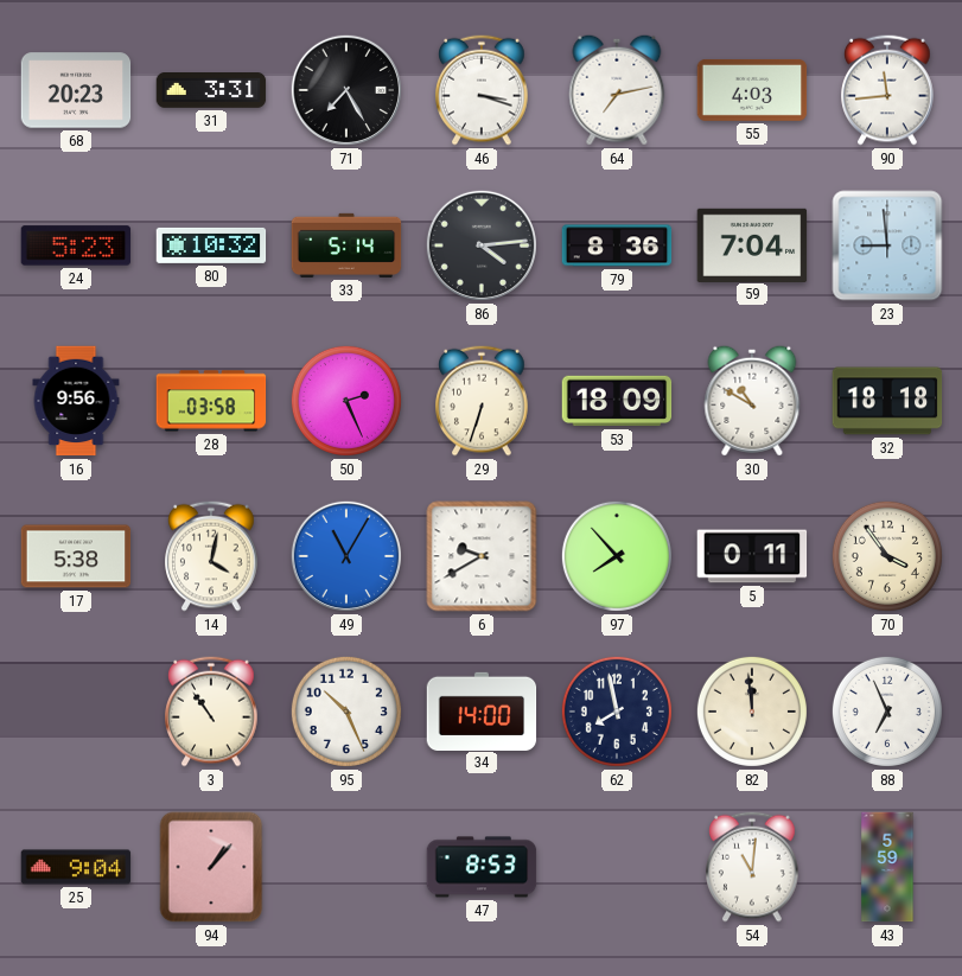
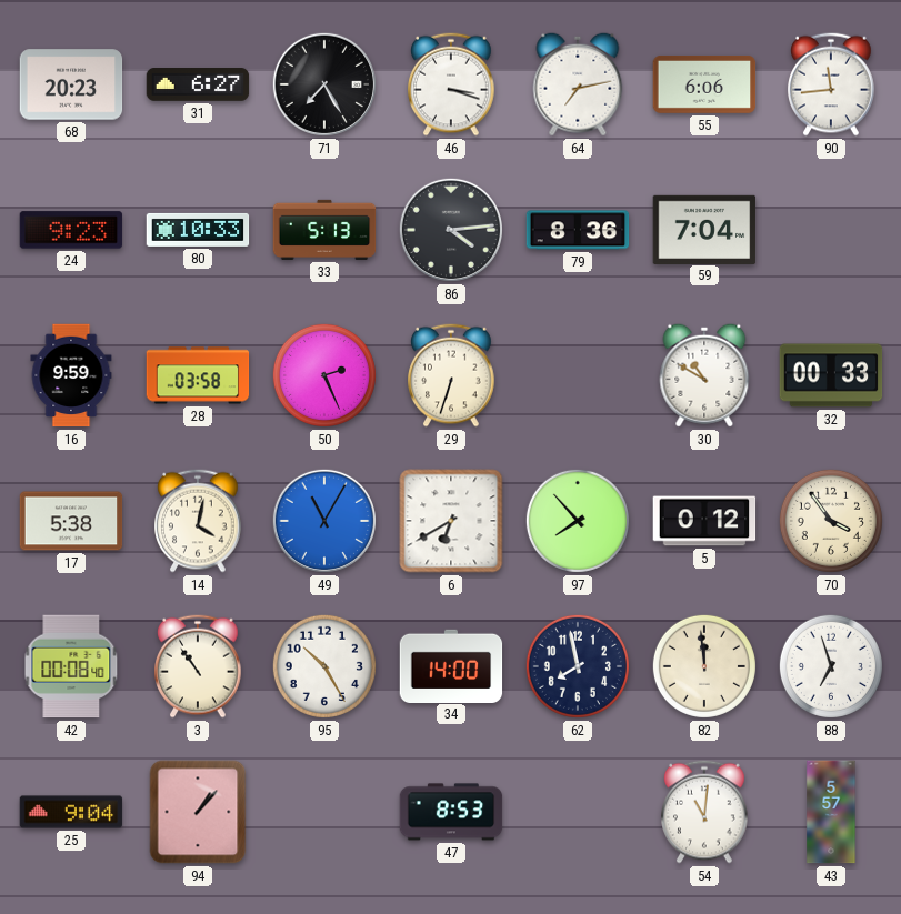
31: 3:31 -> 6:27 (198, 84)
55: 4:03 -> 6:06 (704, 84)
24: 5:23 -> 9:23 (71, 230)
80: 10:32 -> 10:33 (198, 230)
33: 5:14 -> 5:13 (324, 230)
23: 8:59 -> none (887, 245)
16: 9:56 -> 9:59 (71, 375)
53: 18:09 -> none (617, 401)
32: 18:18 -> 00:33 (831, 375)
6: 9:40 -> 6:40 (451, 521)
5: 0:11 -> 0:12 (704, 521)
42: none -> 00:08 (71, 666)
95: 10:26 -> 10:25 (324, 666)
88: 6:56 -> 6:57 (831, 666)
43: 5:59 -> 5:57 (831, 812)
